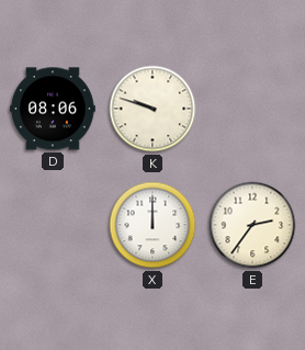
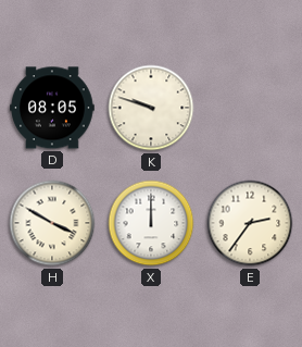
D: 08:06 -> 08:05 (53, 108)
H: none -> 3:50 (52, 223)
